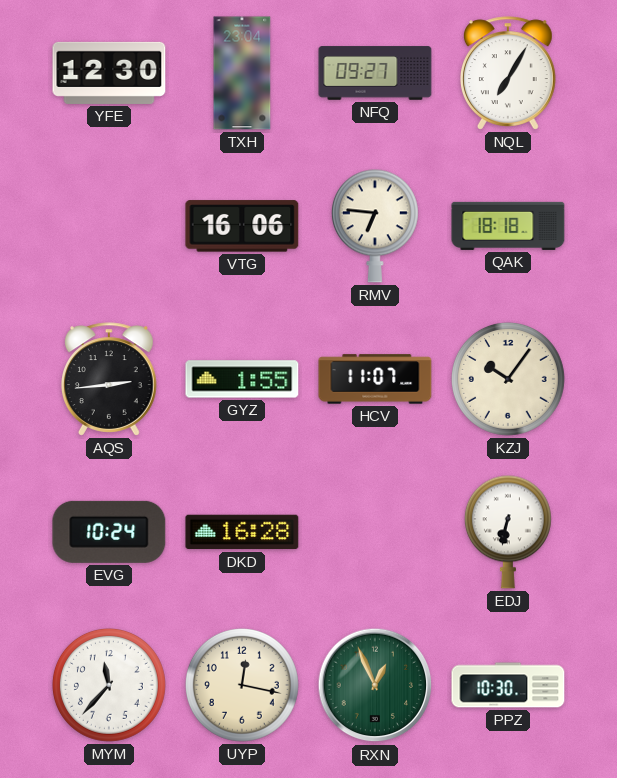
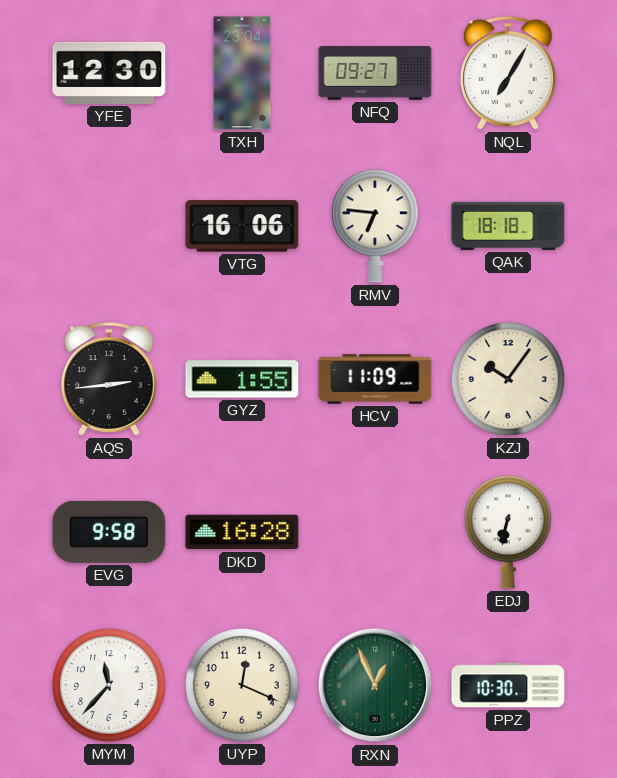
HCV: 11:07 -> 11:09 (375, 379)
EVG: 10:24 -> 9:58 (109, 532)
UYP: 12:17 -> 12:19 (242, 685)
